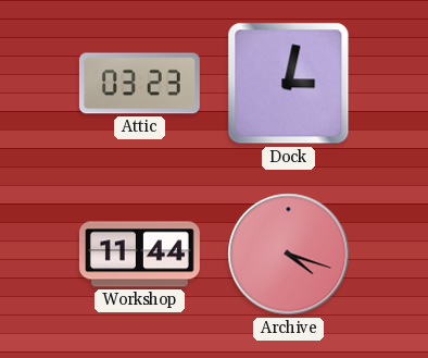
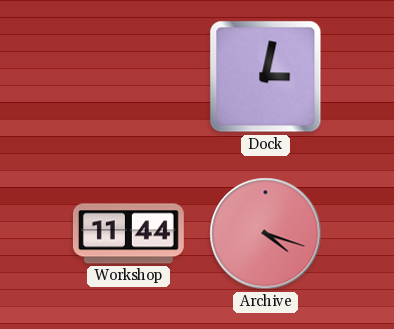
Attic: 03:23 -> none (139, 84)
